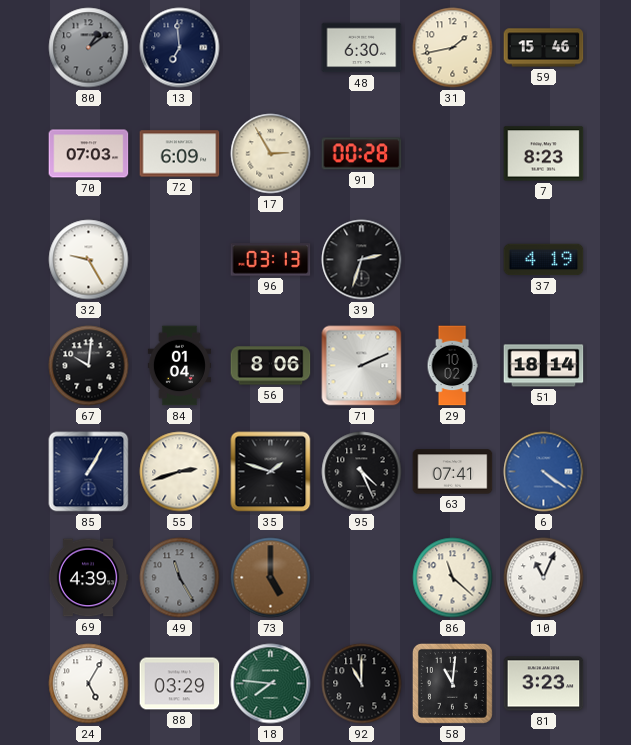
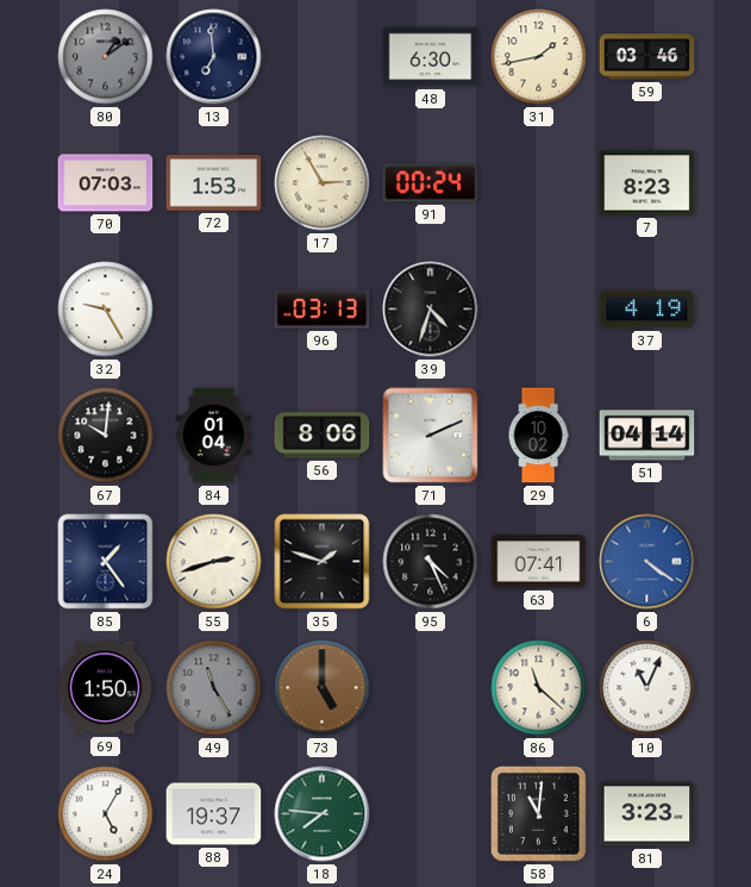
59: 15:46 -> 03:46 (647, 57)
72: 6:09 -> 1:53 (214, 183)
91: 00:28 -> 00:24 (431, 183)
39: 2:33 -> 4:33 (431, 310)
51: 18:14 -> 04:14 (647, 436)
85: 1:05 -> 1:24 (106, 562)
69: 4:39 -> 1:50 (105, 688)
88: 03:29 -> 19:37 (214, 814)
92: 11:00 -> none (362, 684)
